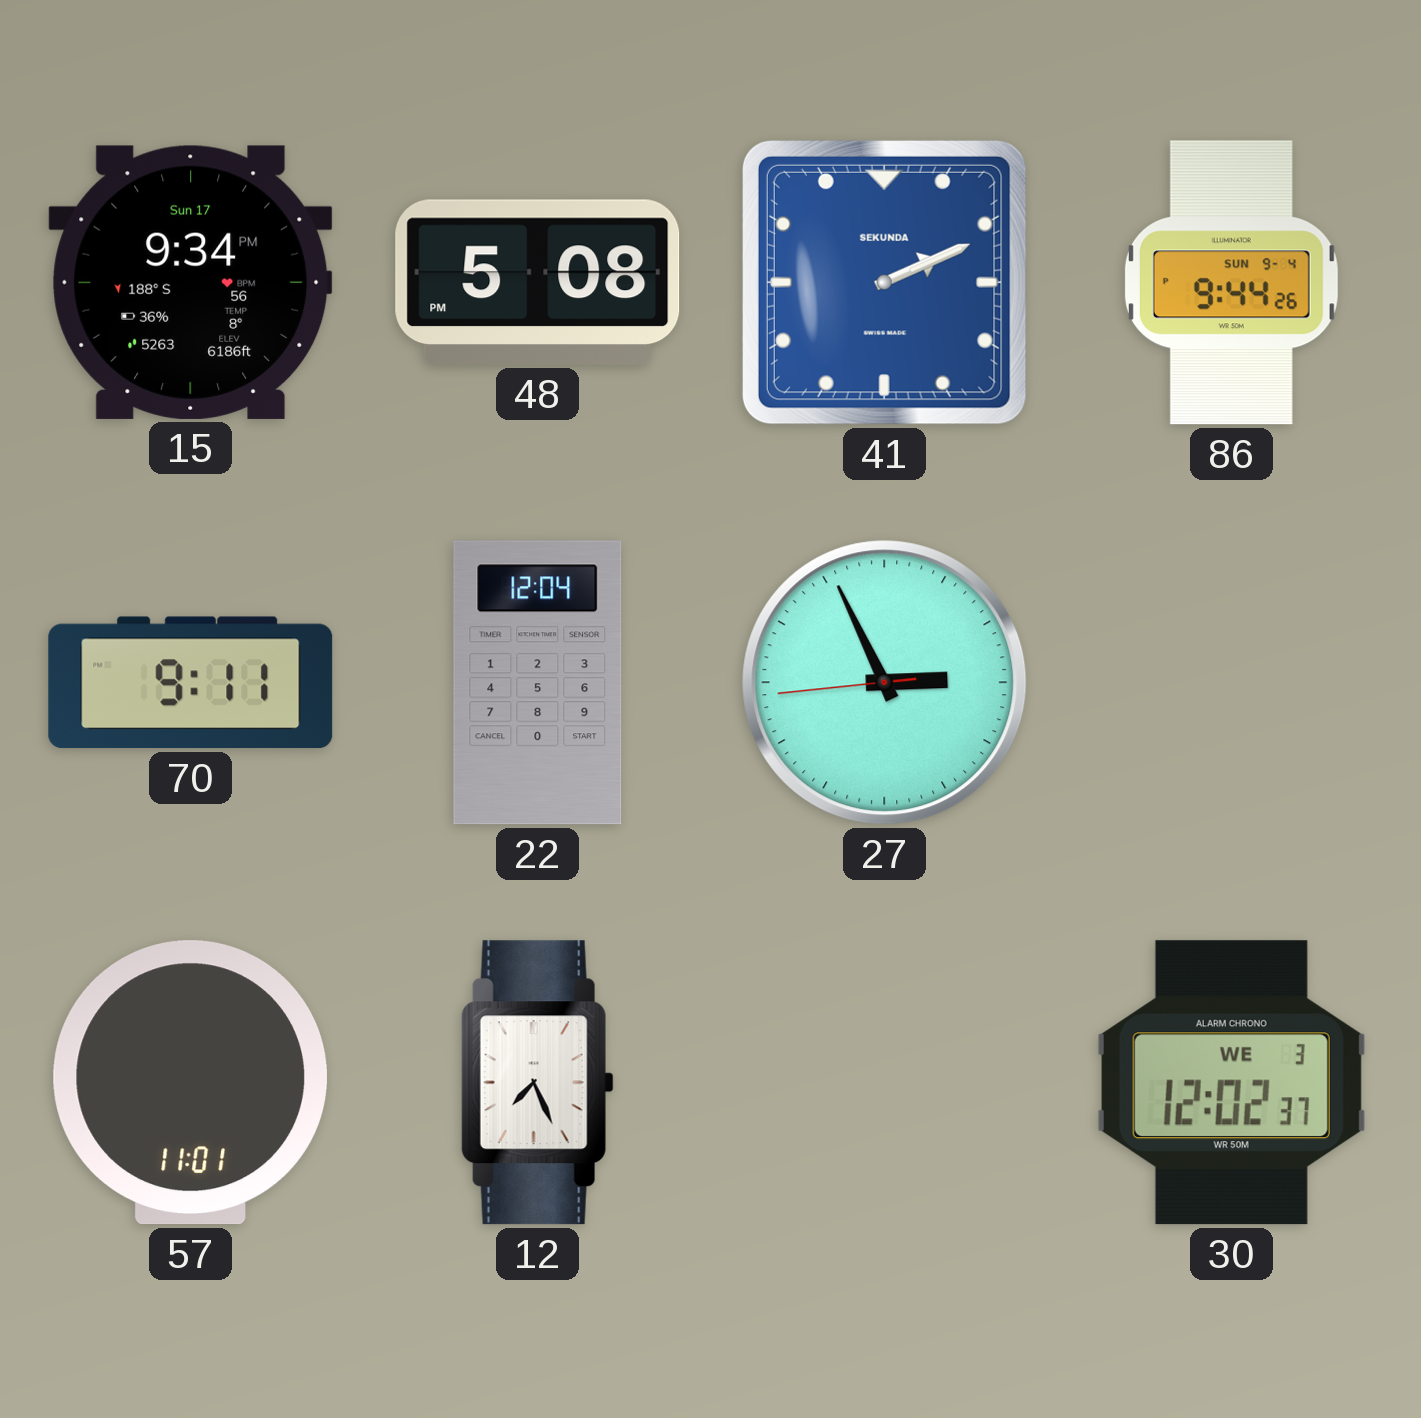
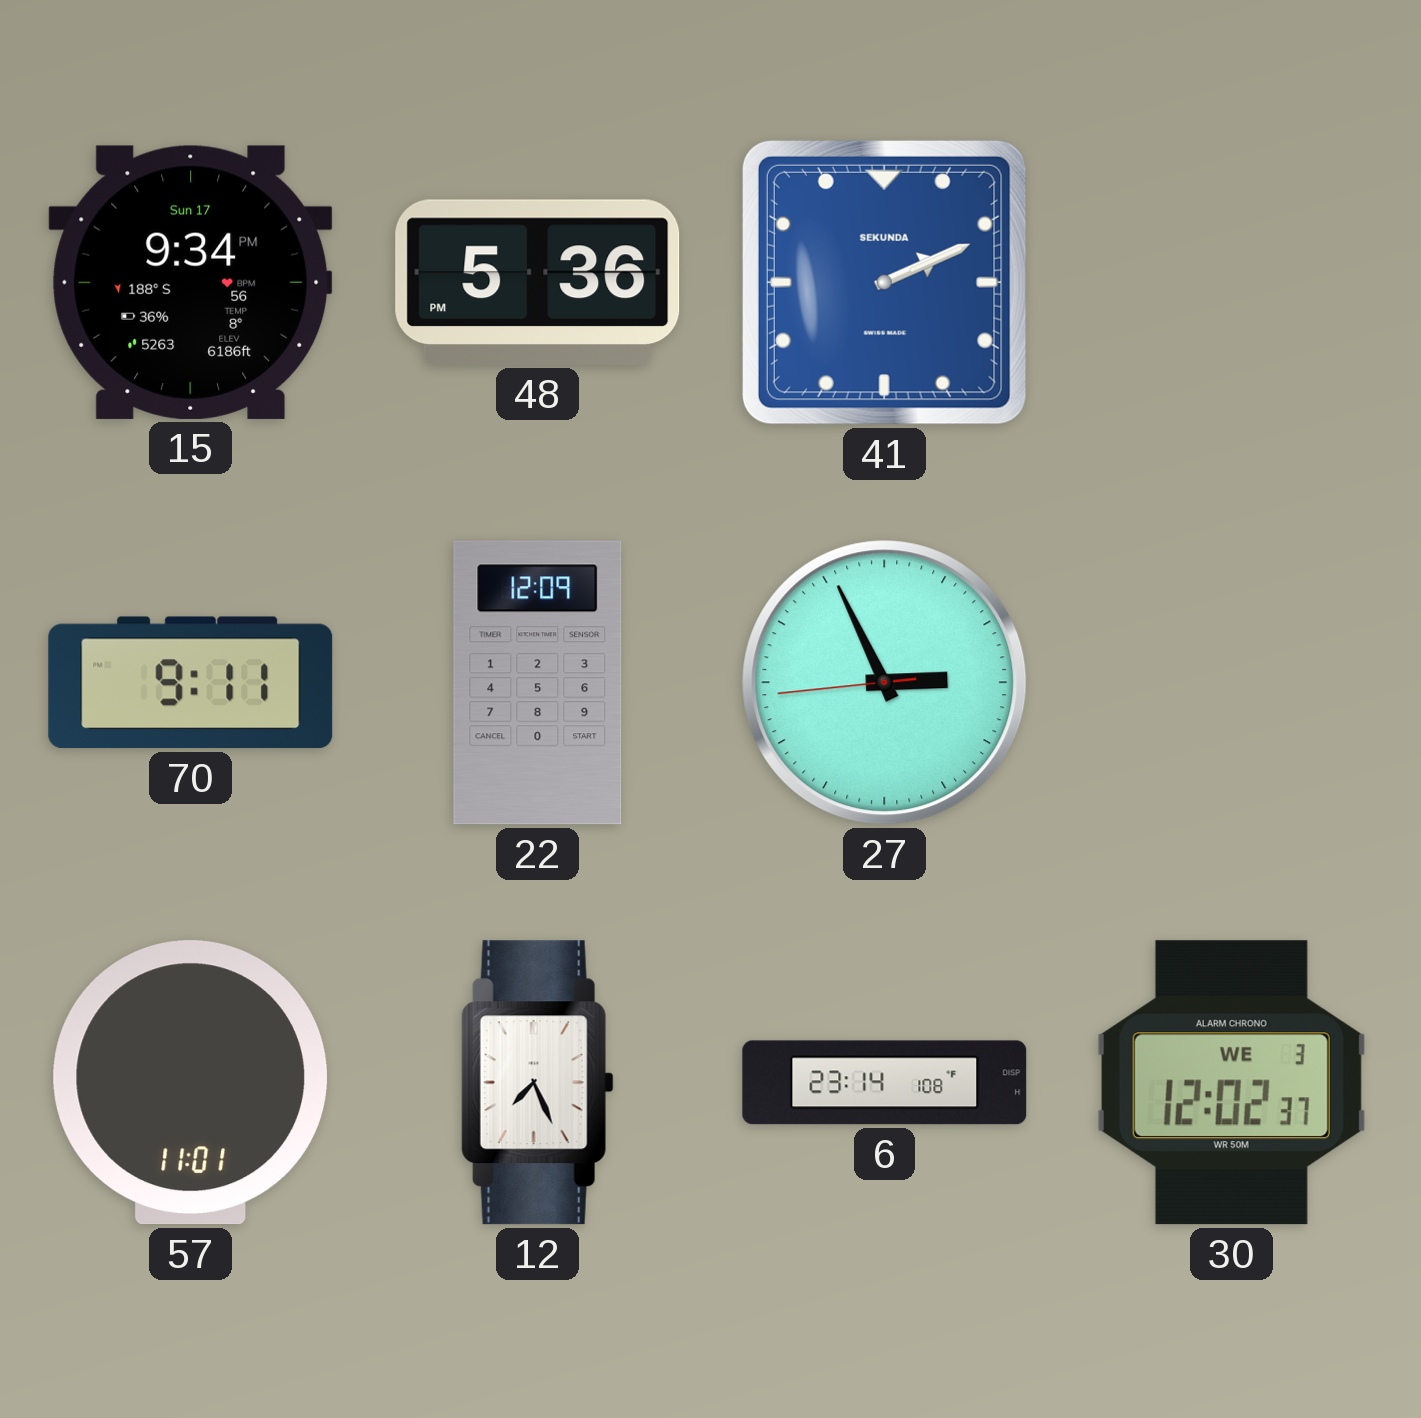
48: 5:08 -> 5:36 (538, 282)
86: 9:44 -> none (1231, 283)
22: 12:04 -> 12:09 (538, 683)
6: none -> 23:14 (885, 1083)
